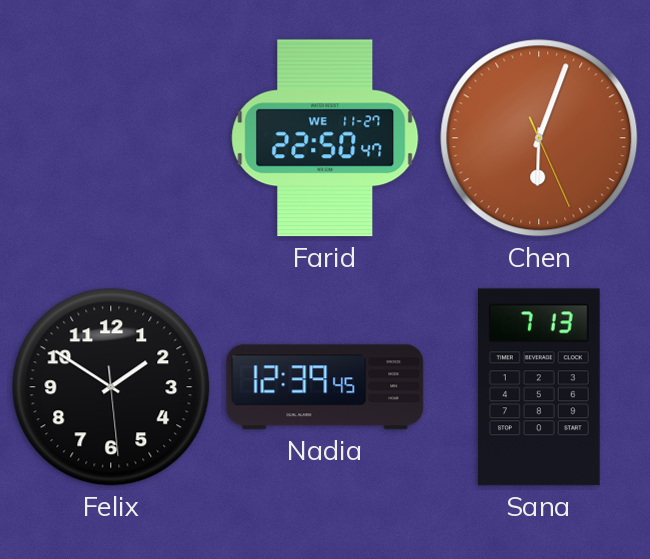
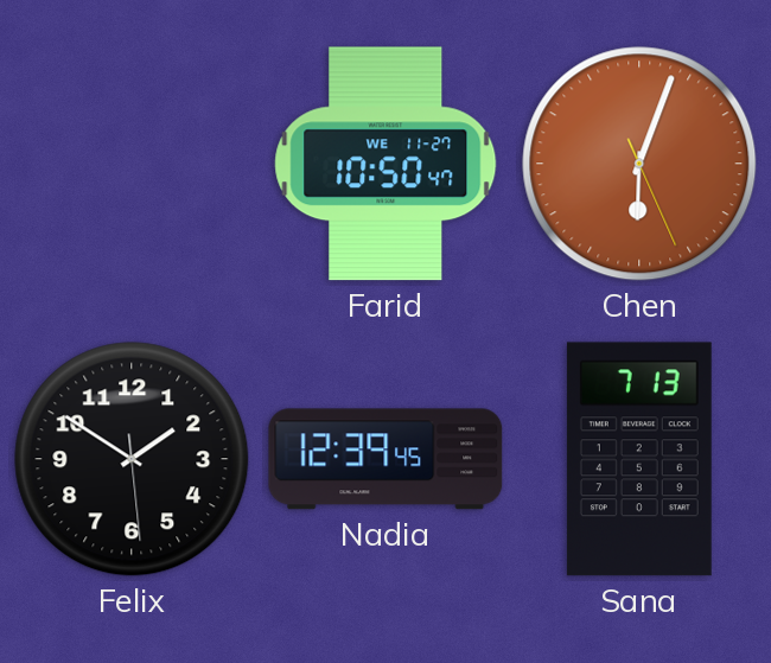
Farid: 22:50 -> 10:50 (385, 164)
